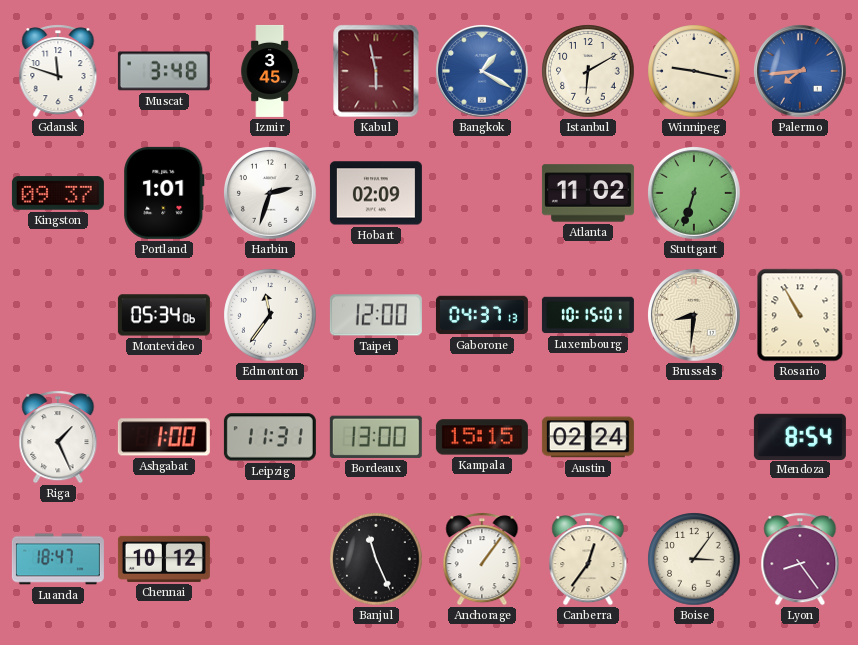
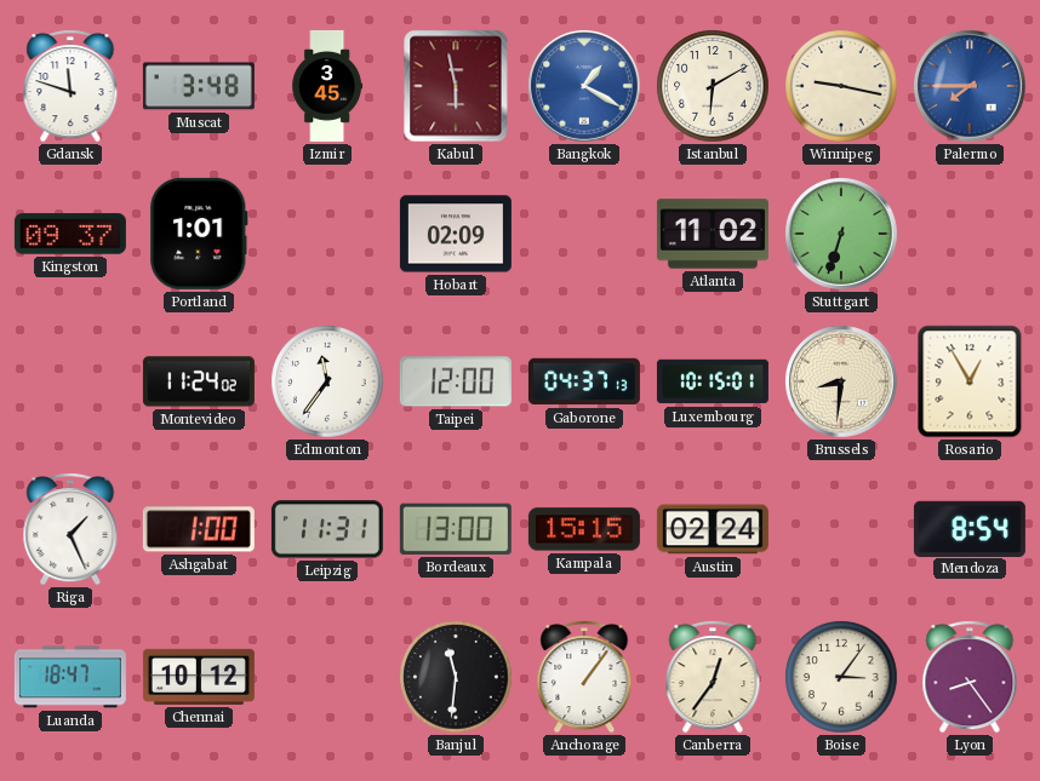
Palermo: 7:44 -> 7:45 (970, 86)
Harbin: 2:33 -> none (270, 193)
Montevideo: 05:34 -> 11:24 (199, 381)
Rosario: 10:55 -> 12:55 (970, 381)
Banjul: 11:26 -> 11:31 (456, 677)
